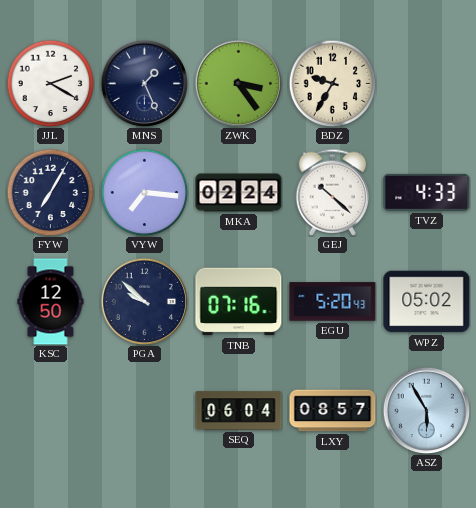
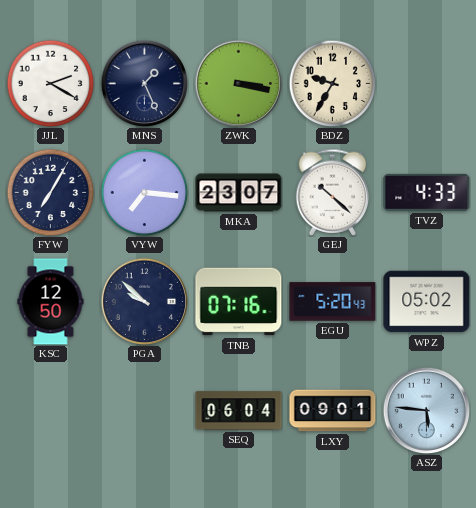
ZWK: 3:24 -> 3:17 (238, 83)
MKA: 02:24 -> 23:07 (239, 193)
LXY: 08:57 -> 09:01 (333, 411)
ASZ: 5:55 -> 5:46 (426, 410)
